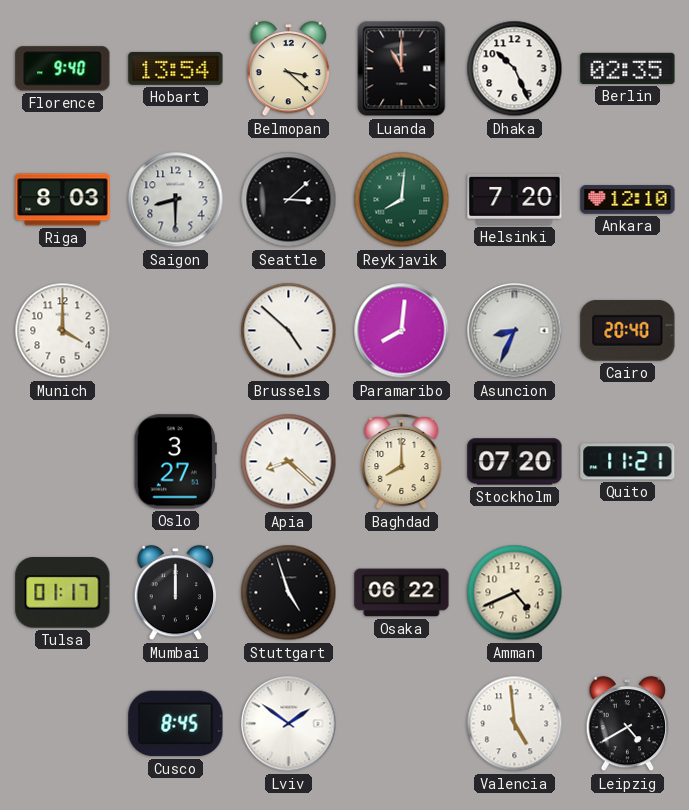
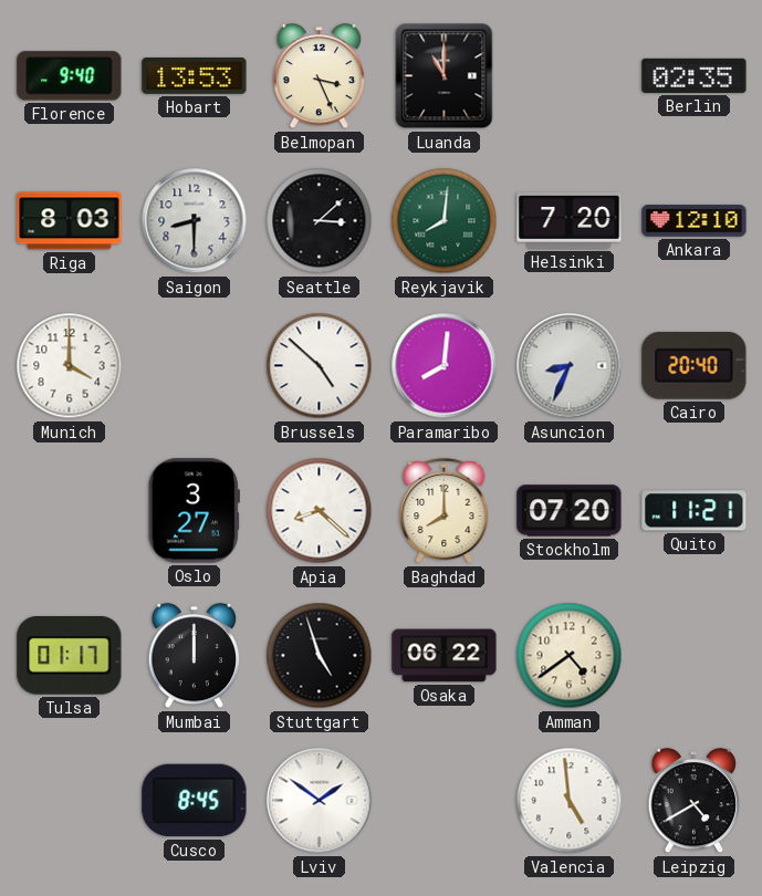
Hobart: 13:54 -> 13:53 (195, 75)
Belmopan: 3:22 -> 3:26 (320, 76)
Dhaka: 10:26 -> none (515, 69)
Amman: 4:41 -> 4:39 (570, 656)
